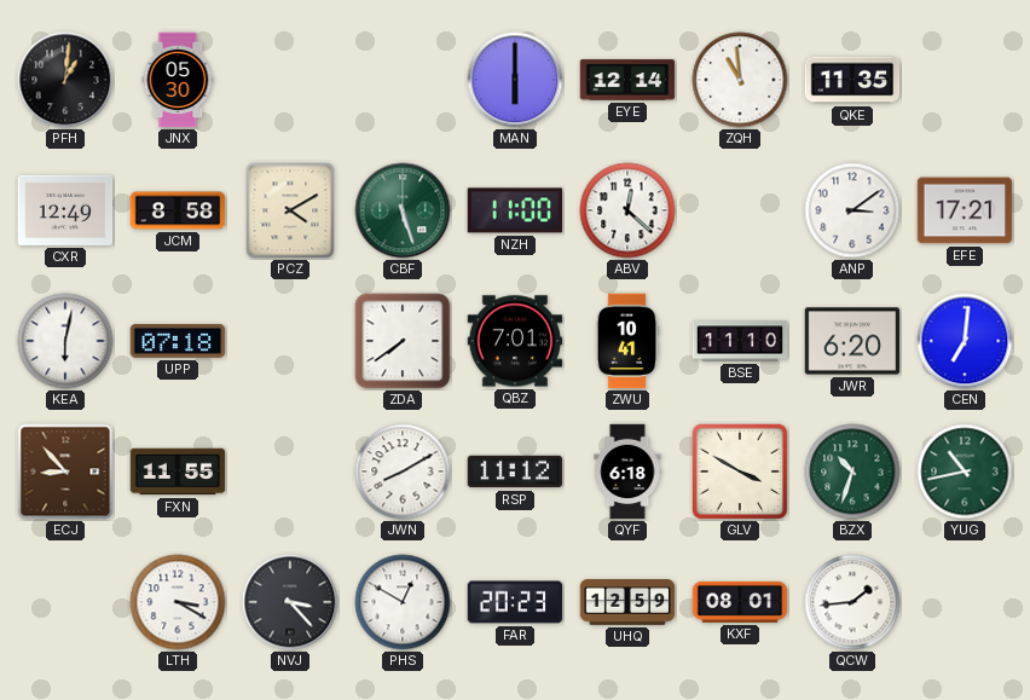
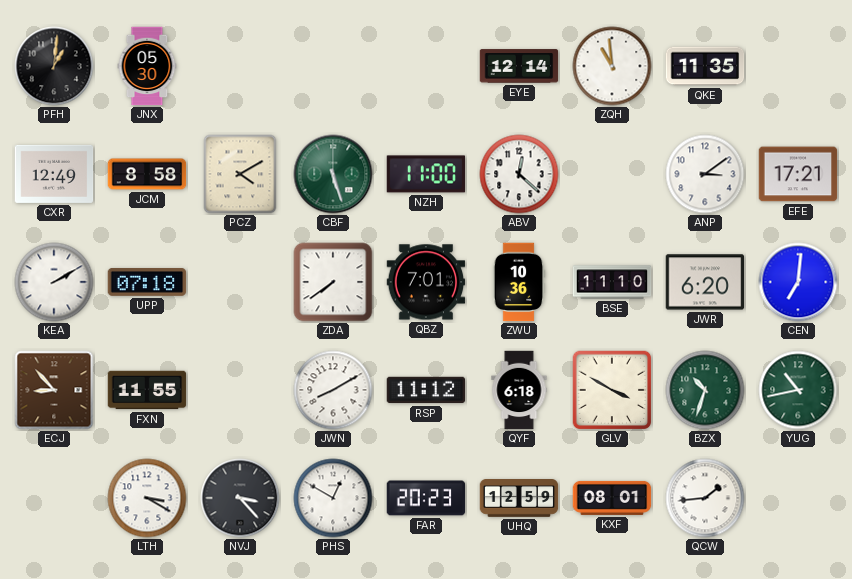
MAN: 6:00 -> none (515, 80)
KEA: 6:02 -> 2:10 (54, 282)
ZWU: 10:41 -> 10:36 (519, 282)
